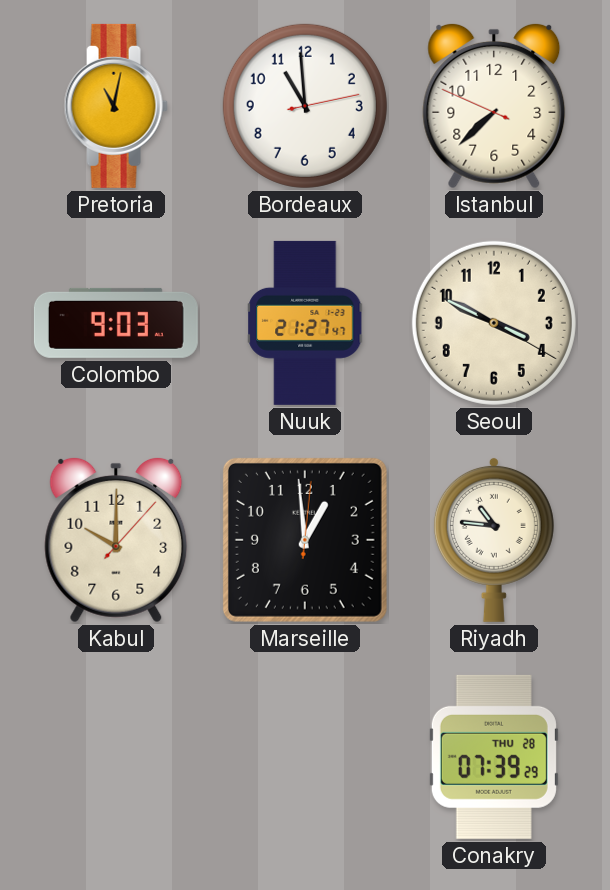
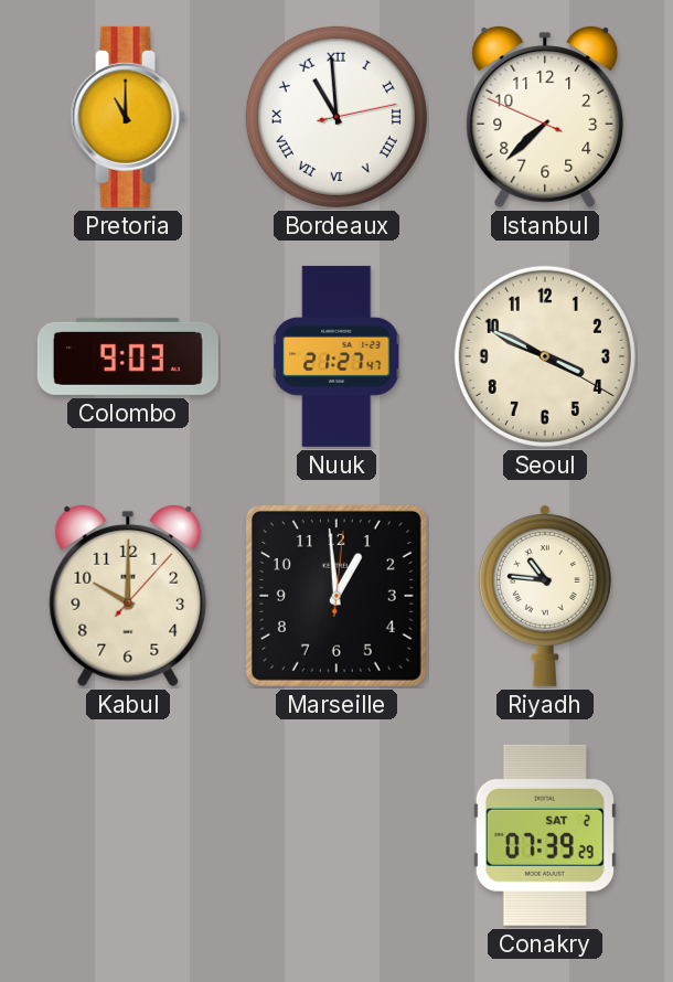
Pretoria: 11:02 -> 11:00 (128, 117)
Bordeaux numerals: Arabic -> Roman (336, 117)
Conakry date: THU 28 -> SAT 2 (545, 835)
